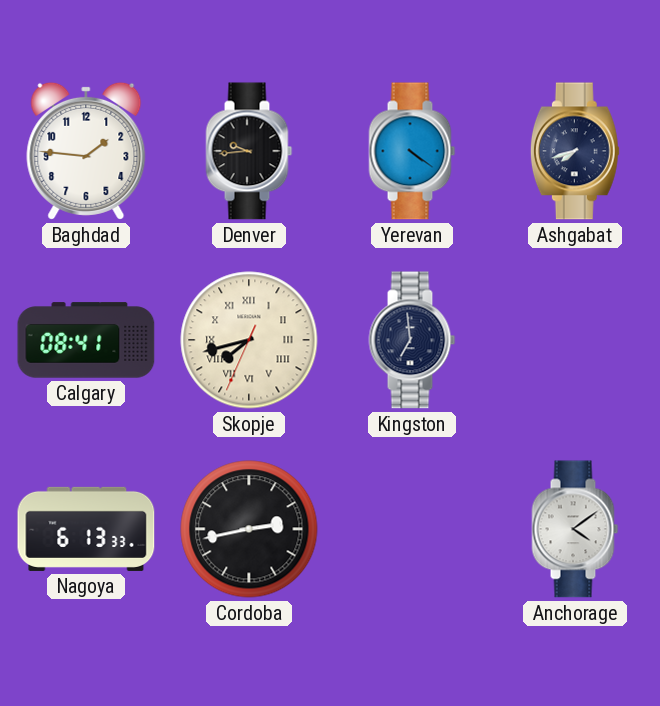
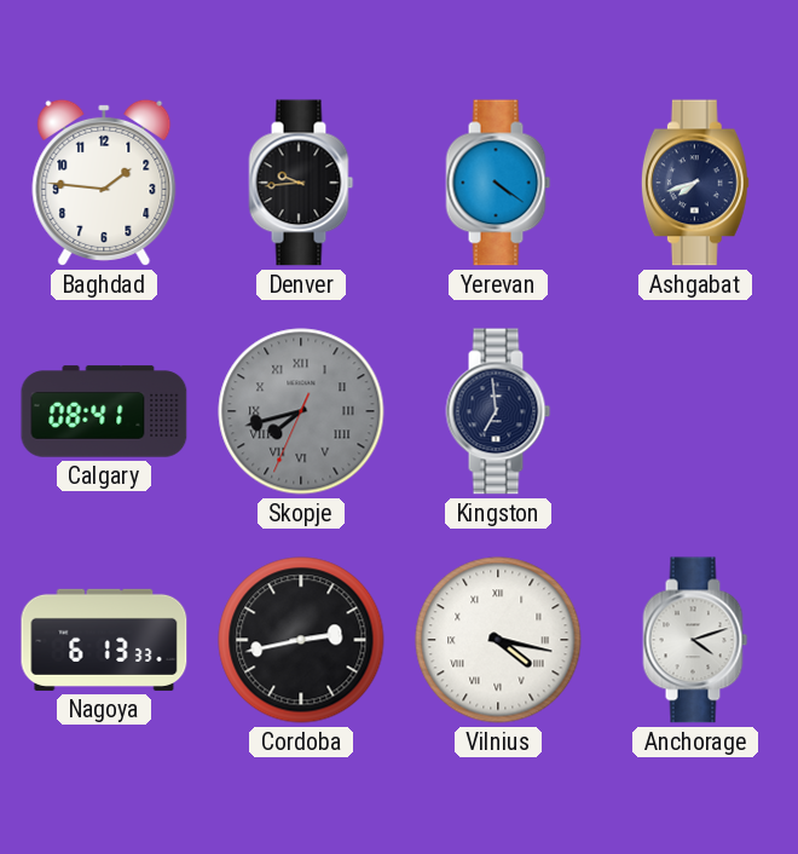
Skopje dial: cream -> grey (301, 411)
Vilnius: none -> 4:17 (498, 640)
Anchorage: 4:09 -> 4:12 (695, 640)
